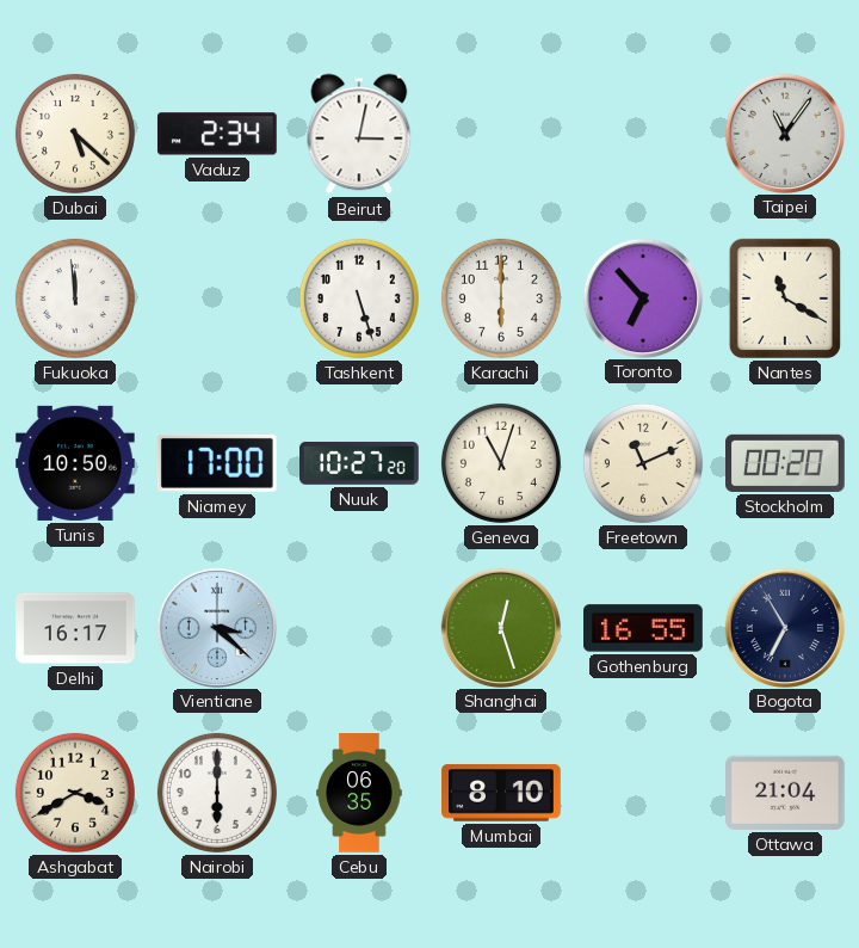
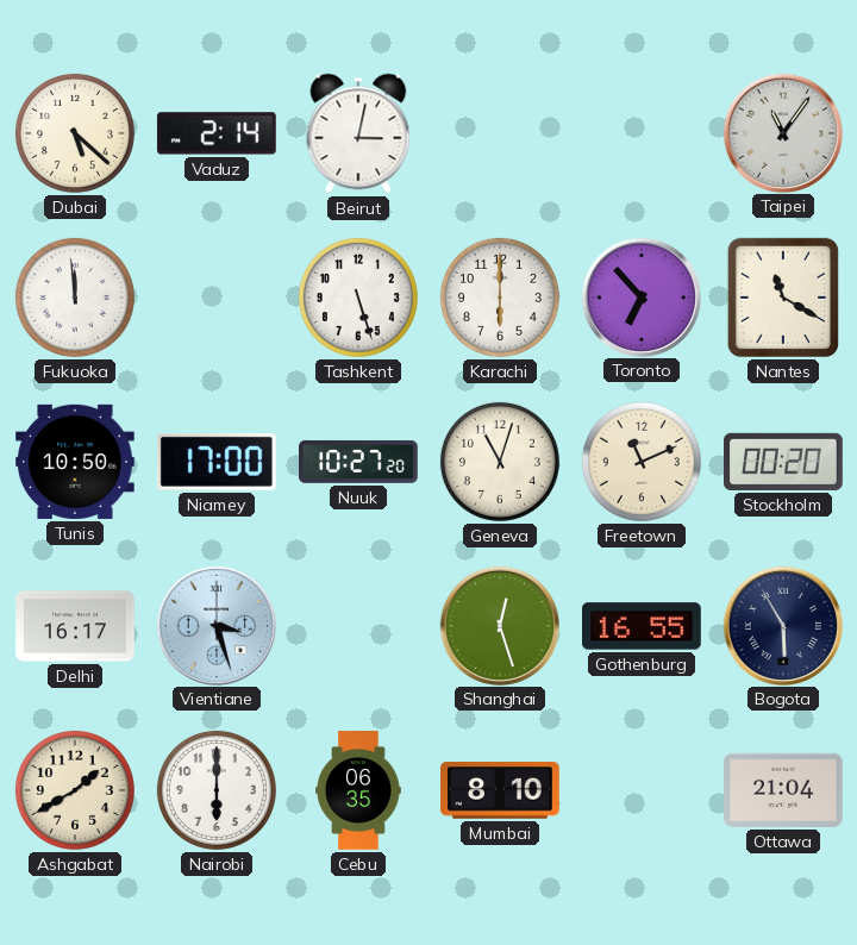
Vaduz: 2:34 -> 2:14 (217, 133)
Vientiane: 3:22 -> 3:27 (215, 625)
Bogota: 6:55 -> 5:55 (782, 625)
Ashgabat: 3:40 -> 1:40 (75, 790)
